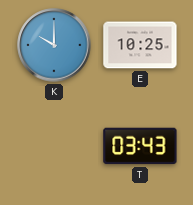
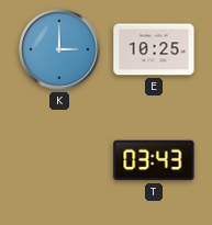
K: 10:00 -> 3:00 (59, 49)
